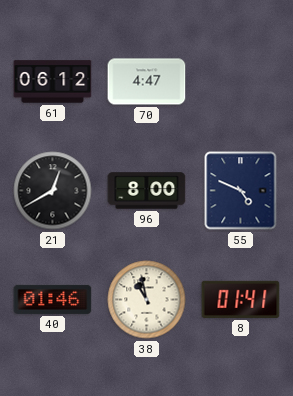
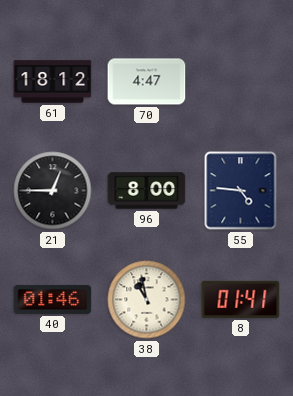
61: 06:12 -> 18:12 (53, 82)
21: 12:40 -> 12:45 (53, 191)
55: 4:49 -> 4:46 (241, 191)
